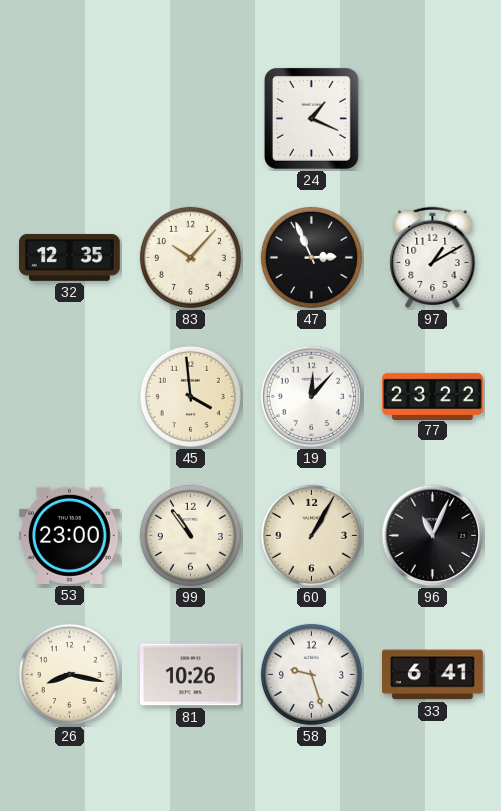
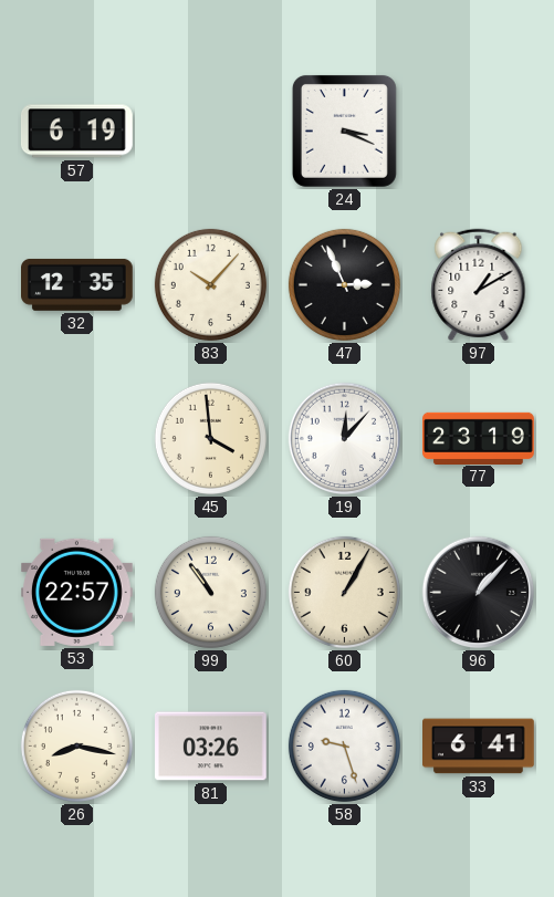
57: none -> 6:19 (76, 132)
24: 1:19 -> 3:19 (344, 131)
77: 23:22 -> 23:19 (479, 438)
53: 23:00 -> 22:57 (77, 592)
96: 11:04 -> 1:07 (479, 593)
81: 10:26 -> 03:26 (211, 747)
